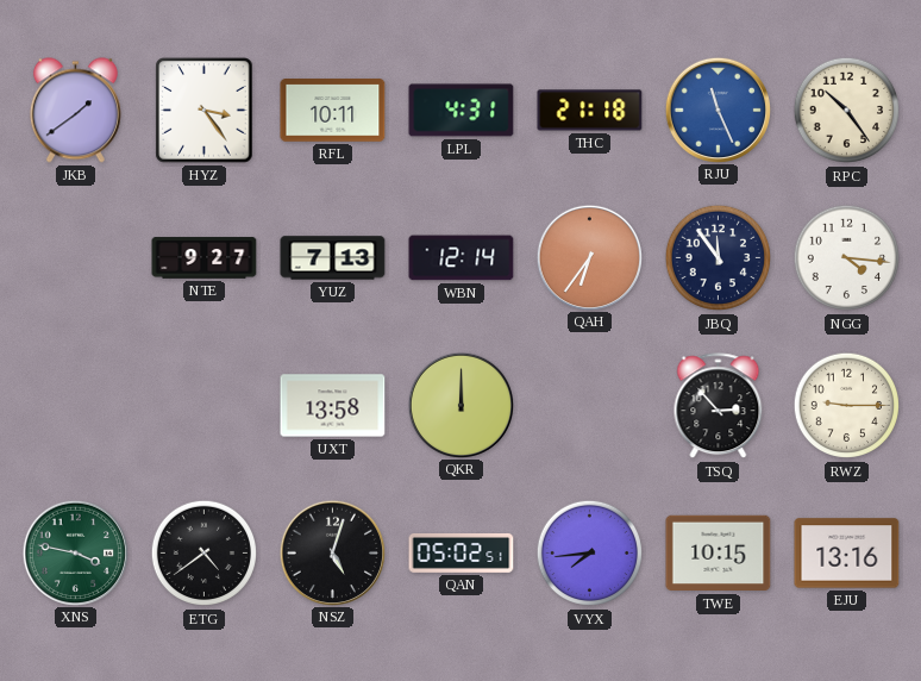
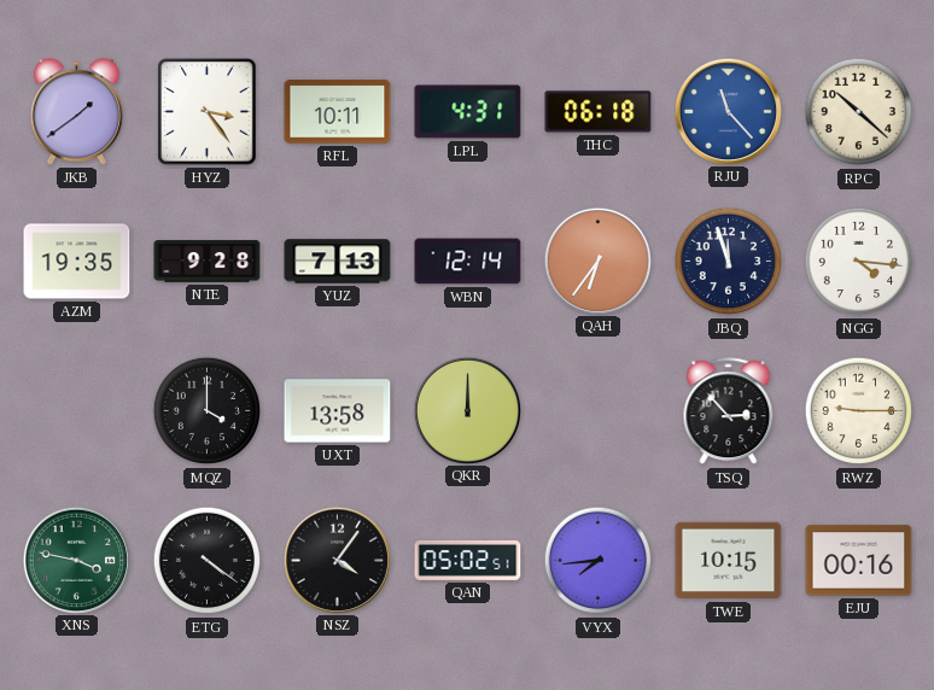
THC: 21:18 -> 06:18 (599, 112)
RJU: 11:26 -> 11:23 (728, 111)
RPC: 10:24 -> 10:22 (859, 112)
AZM: none -> 19:35 (77, 262)
NTE: 9:27 -> 9:28 (208, 262)
JBQ: 11:54 -> 11:57 (729, 262)
MQZ: none -> 4:00 (208, 411)
ETG: 4:39 -> 4:21 (208, 561)
NSZ: 5:03 -> 4:06 (337, 560)
EJU: 13:16 -> 00:16 (859, 561)
